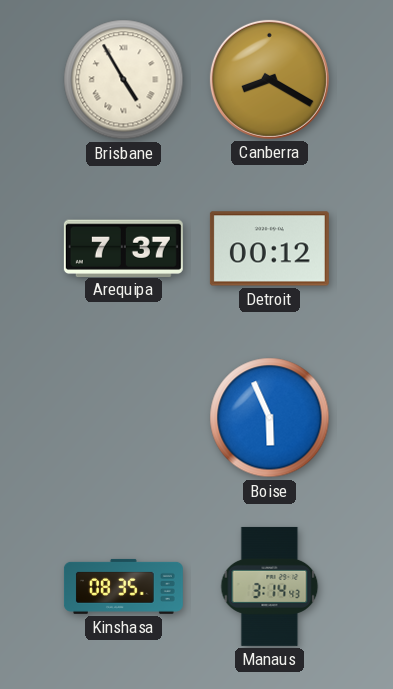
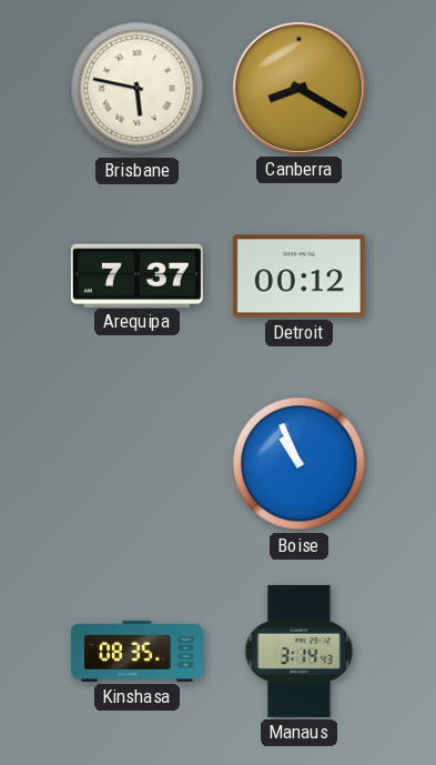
Brisbane: 4:55 -> 5:47 (138, 89)
Boise: 5:56 -> 10:56 (300, 464)
